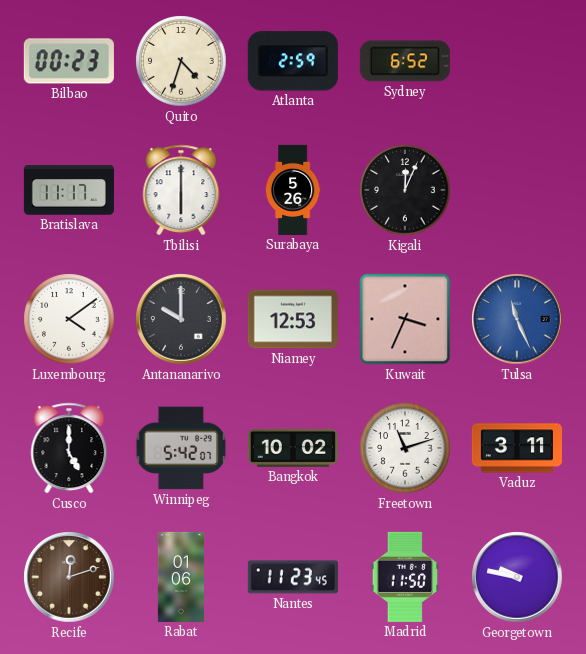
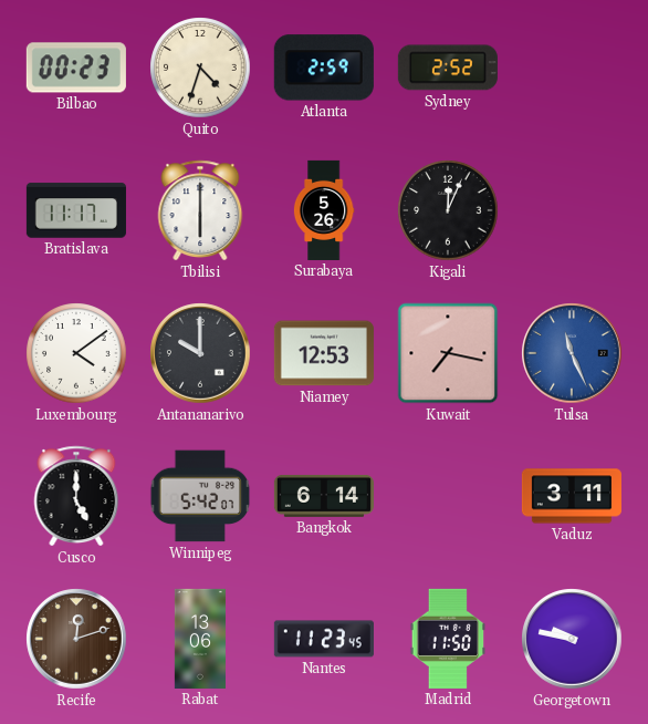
Sydney: 6:52 -> 2:52 (448, 68)
Kuwait: 3:34 -> 7:17 (448, 353)
Bangkok: 10:02 -> 6:14 (324, 496)
Freetown: 11:12 -> none (405, 448)
Rabat: 01:06 -> 13:06 (199, 639)
